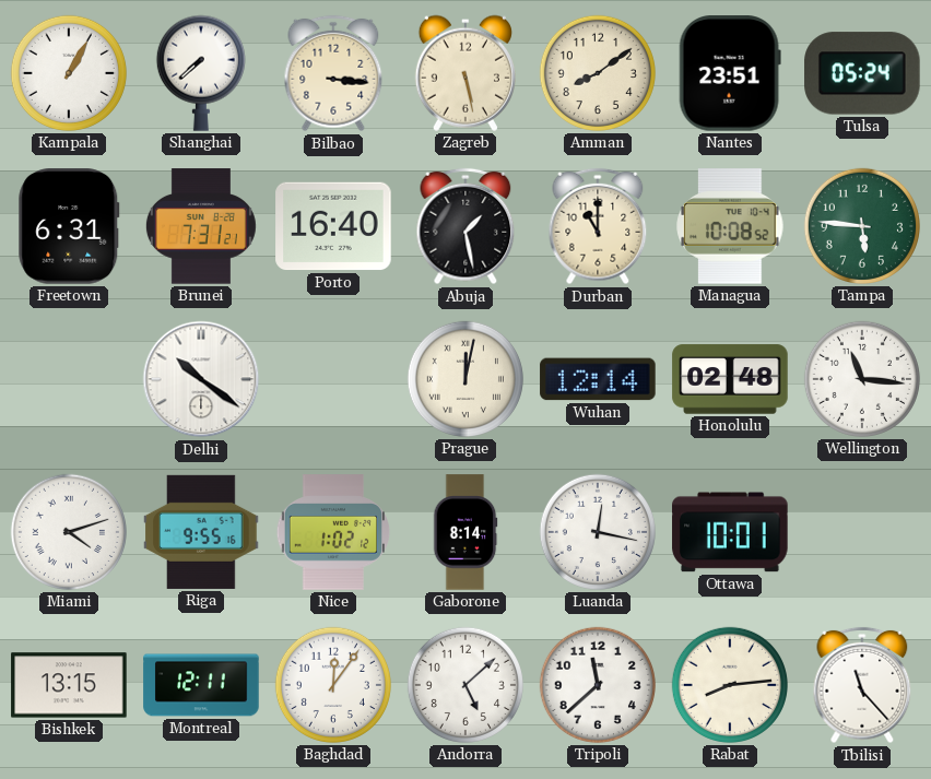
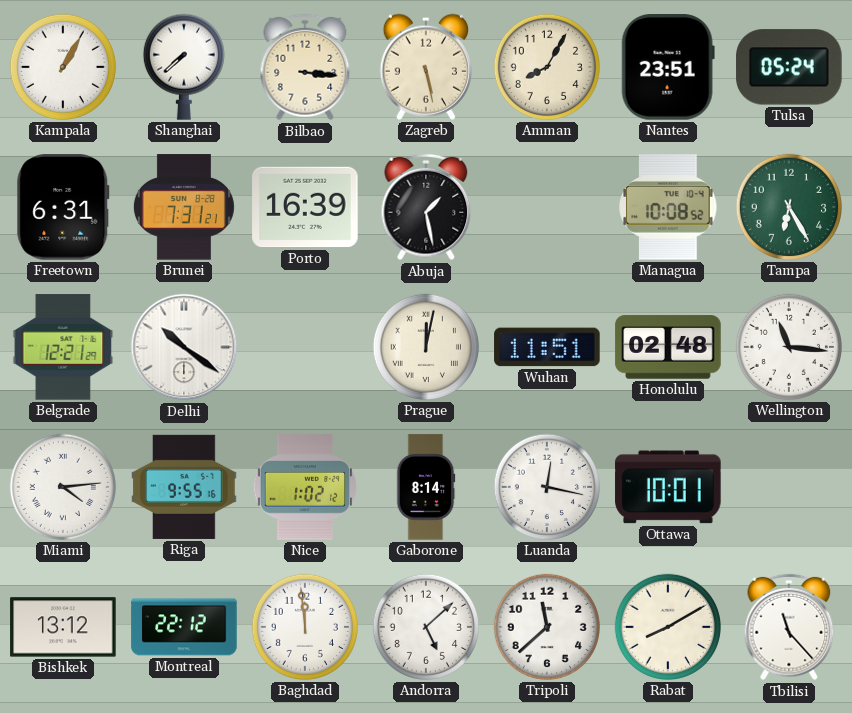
Amman: 8:09 -> 8:05 (547, 67)
Porto: 16:40 -> 16:39 (305, 207)
Durban: 11:00 -> none (598, 226)
Tampa: 5:46 -> 6:25 (789, 207)
Belgrade: none -> 12:21 (63, 347)
Wuhan: 12:14 -> 11:51 (547, 347)
Miami: 4:12 -> 4:14 (63, 487)
Bishkek: 13:15 -> 13:12 (63, 627)
Montreal: 12:11 -> 22:12 (184, 627)
Baghdad: 12:06 -> 11:59 (305, 627)
Rabat: 8:14 -> 8:10 (668, 627)
